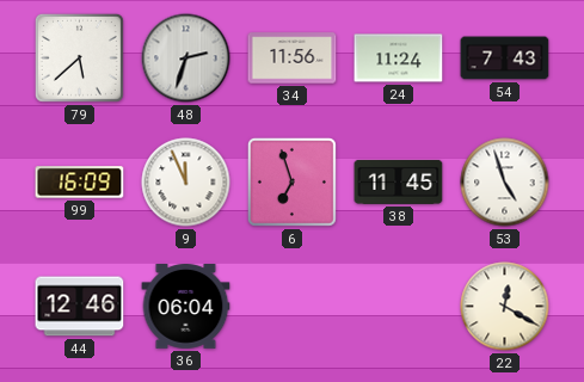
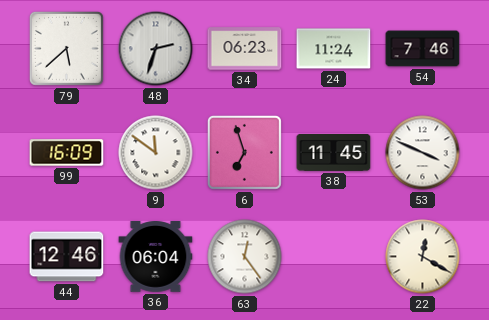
34: 11:56 -> 06:23 (245, 49)
54: 7:43 -> 7:46 (423, 49)
9: 11:56 -> 11:51 (156, 153)
53: 4:57 -> 3:49 (423, 153)
63: none -> 12:24 (245, 257)
